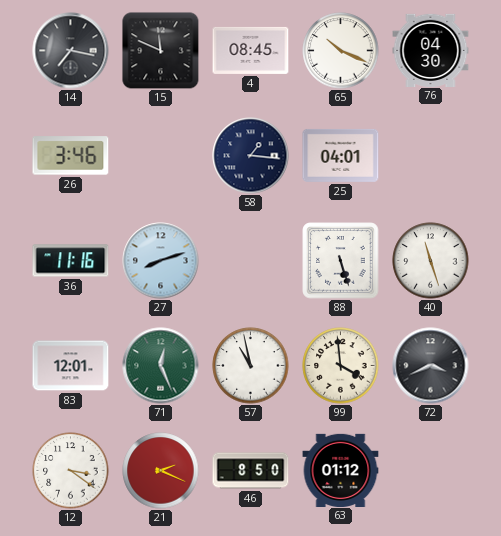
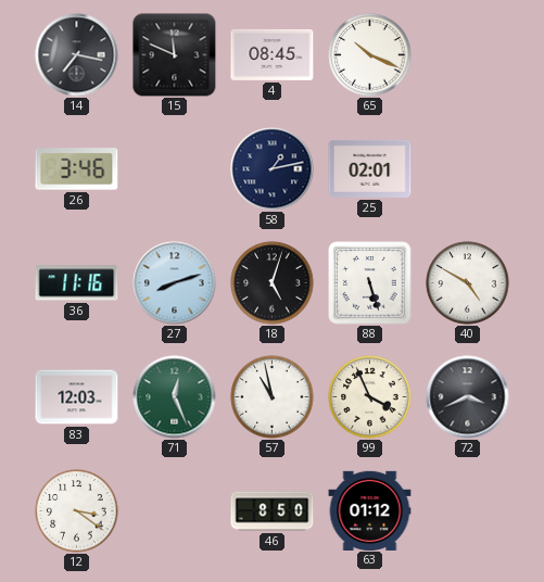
76: 04:30 -> none (431, 50)
58: 1:16 -> 1:13 (273, 169)
25: 04:01 -> 02:01 (370, 168)
18: none -> 5:03 (273, 283)
40: 11:27 -> 4:50 (468, 283)
83: 12:01 -> 12:03 (77, 397)
99: 3:59 -> 3:56 (370, 397)
21: 2:19 -> none (161, 471)
